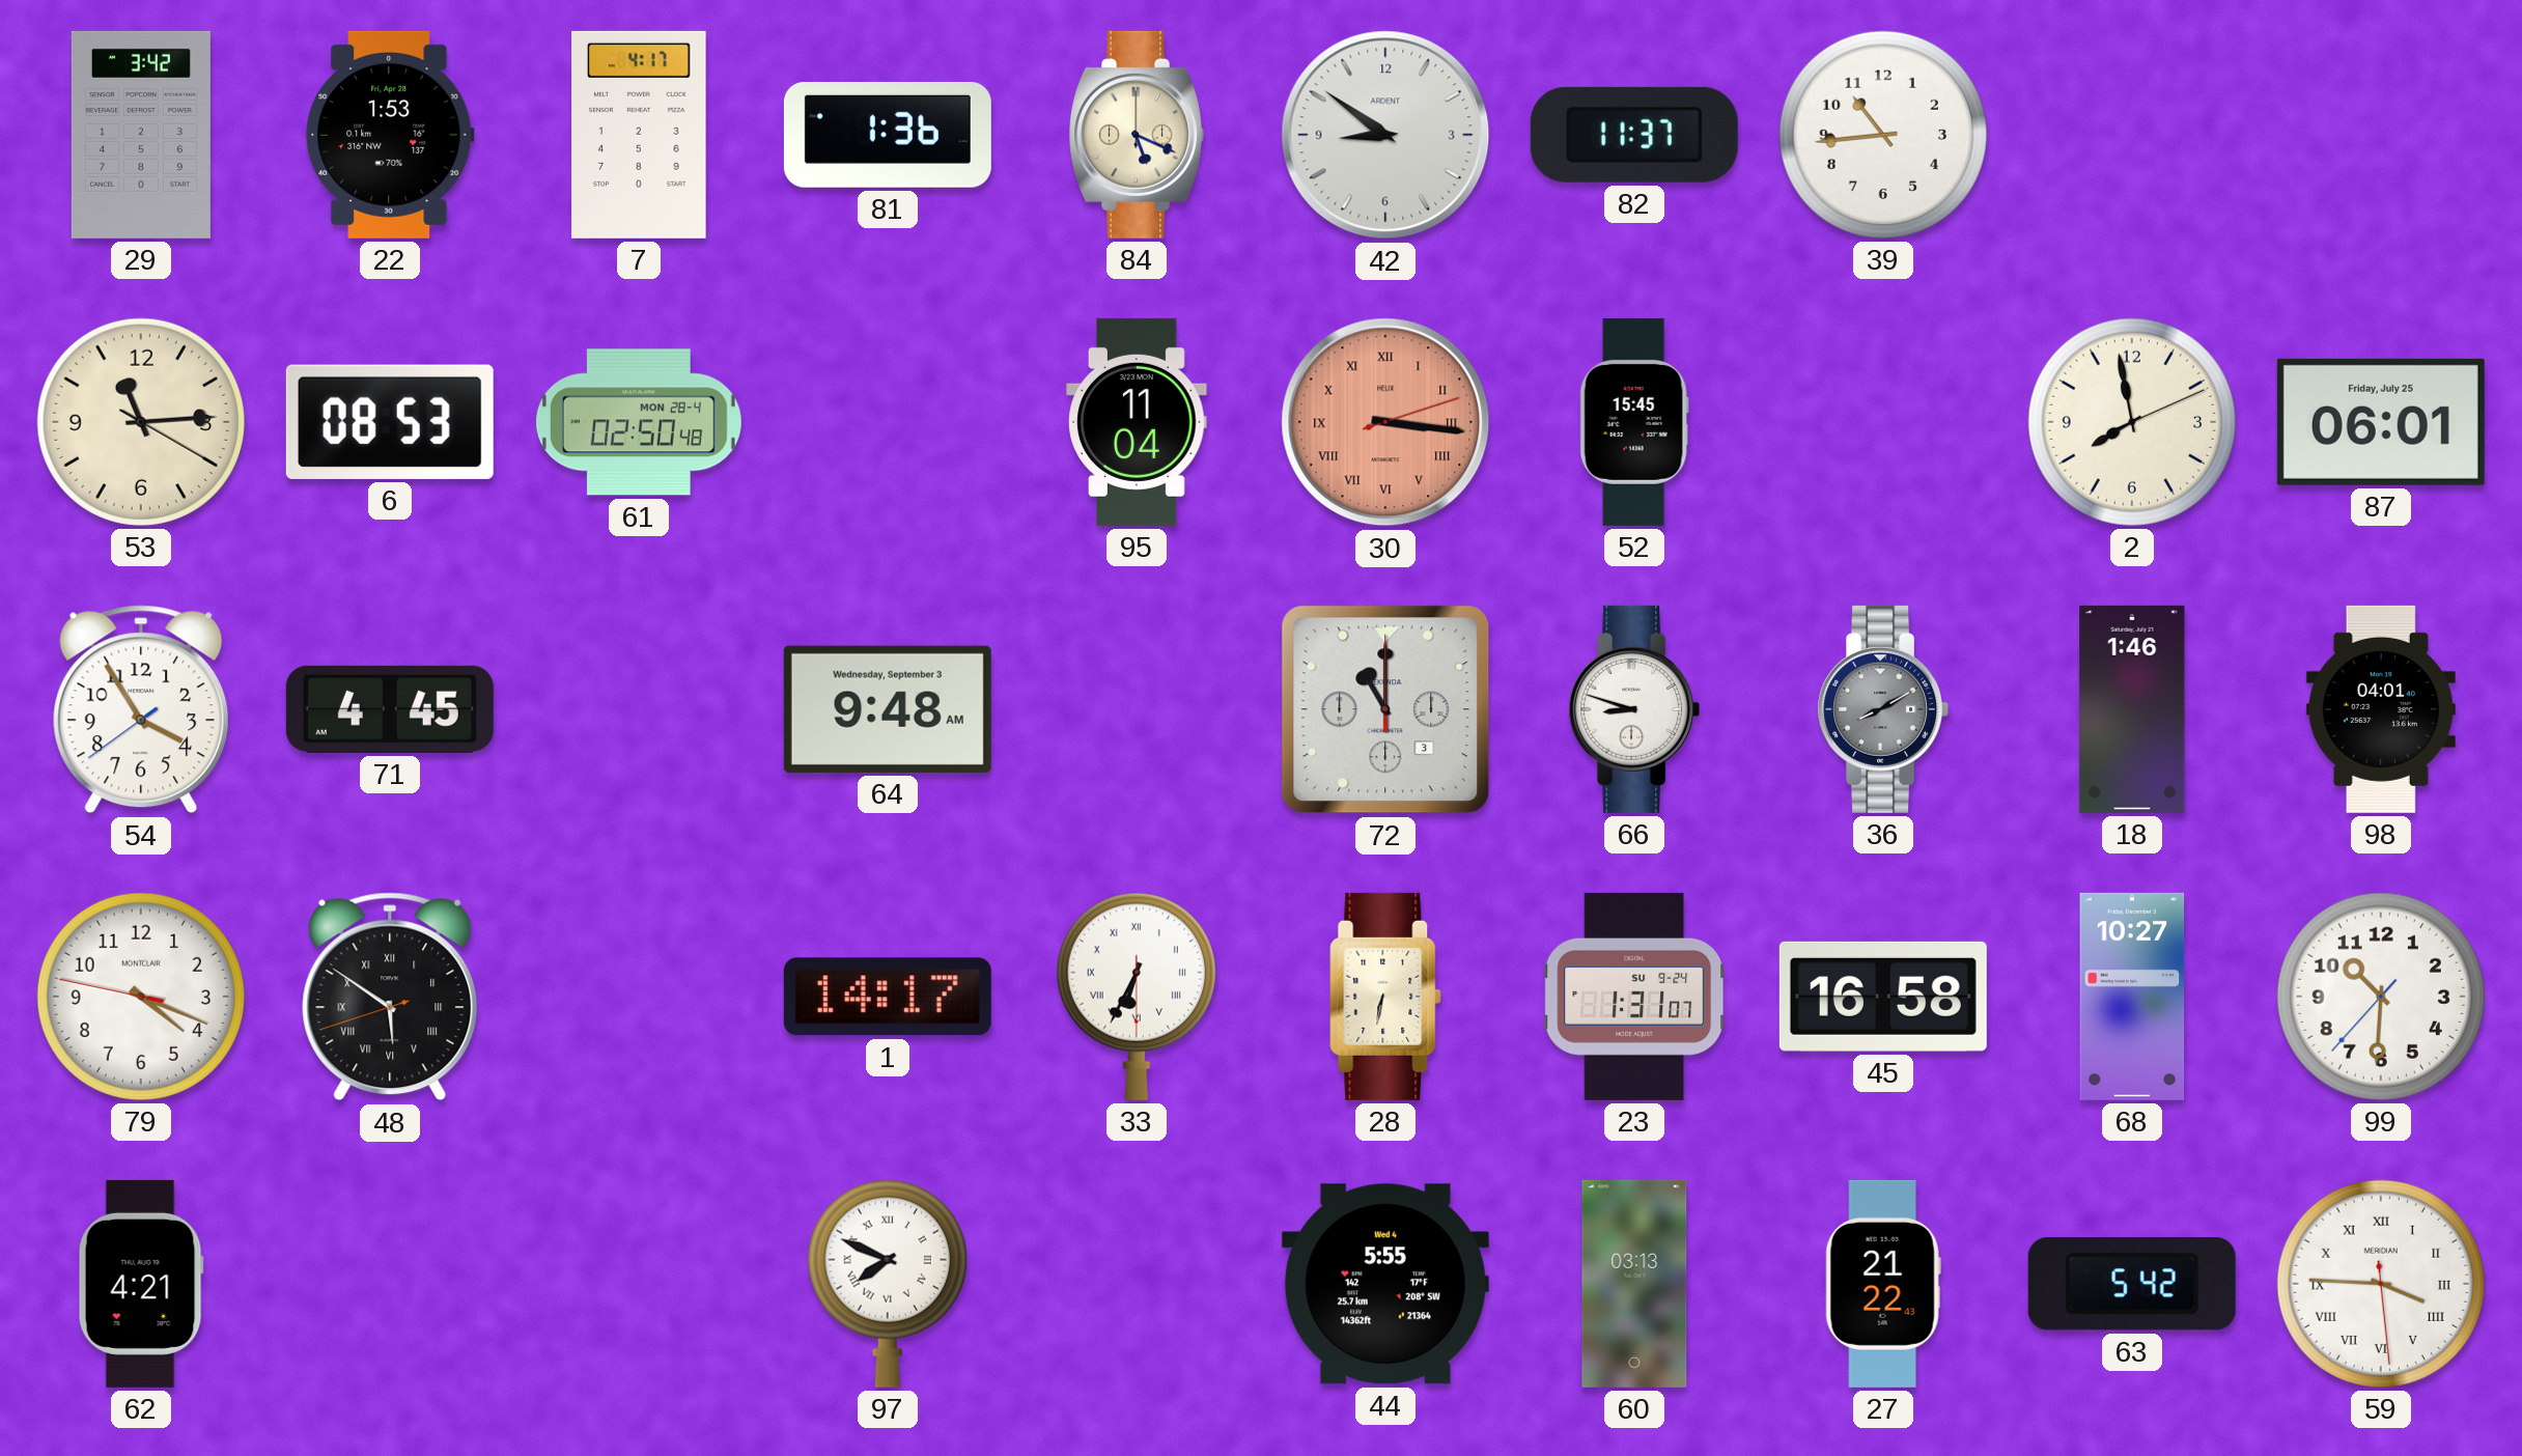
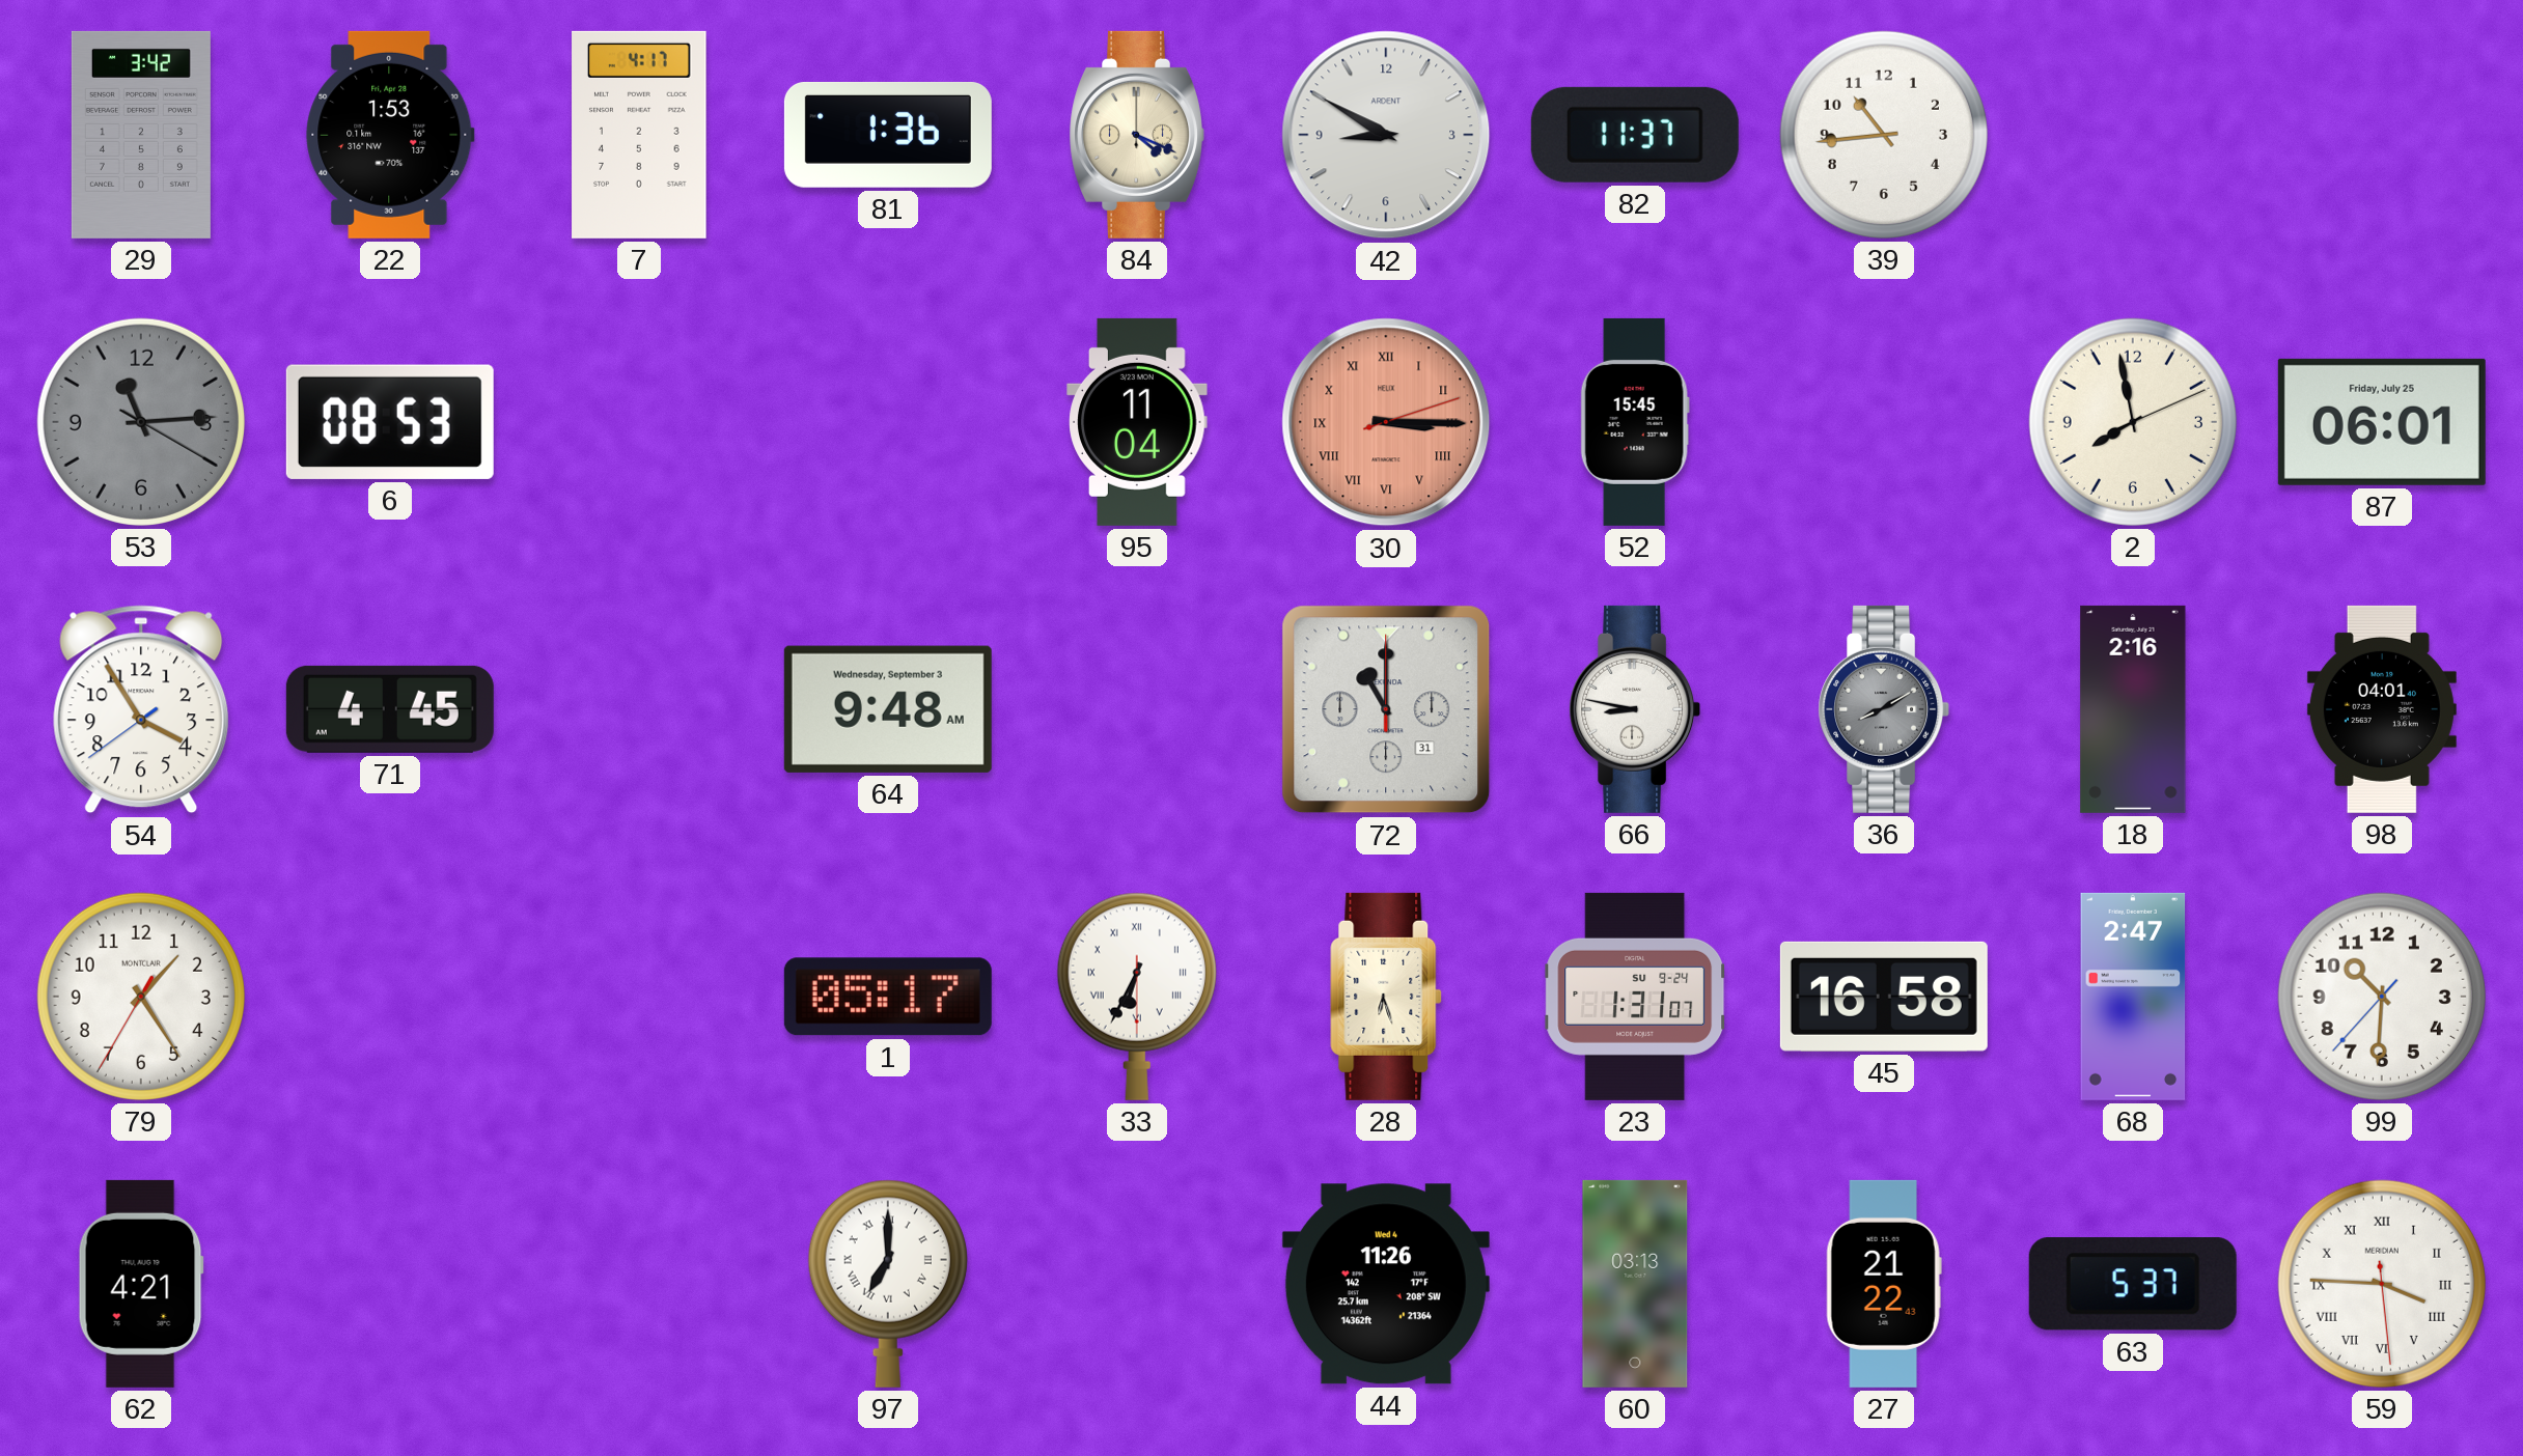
84: 5:19 -> 4:19 (1136, 135)
42: 8:51 -> 8:50 (1386, 135)
53 dial: cream -> grey (141, 422)
61: 02:50 -> none (639, 422)
30: 3:16 -> 3:15 (1386, 422)
72 date: 3 -> 31 (1386, 709)
66: 8:48 -> 8:47 (1635, 709)
18: 1:46 -> 2:16 (2133, 709)
79: 4:18 -> 1:24 (141, 997)
48: 5:50 -> none (390, 997)
1: 14:17 -> 05:17 (888, 997)
28: 6:32 -> 6:27 (1386, 997)
68: 10:27 -> 2:47 (2133, 997)
97: 7:49 -> 7:00 (888, 1284)
44: 5:55 -> 11:26 (1386, 1284)
63: 5:42 -> 5:37 (2133, 1284)
